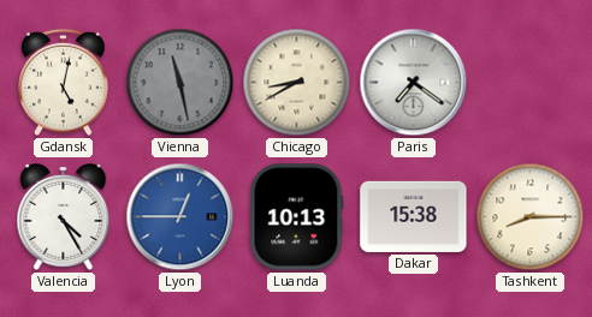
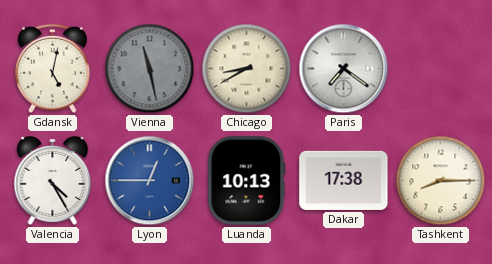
Dakar: 15:38 -> 17:38 (344, 180)
